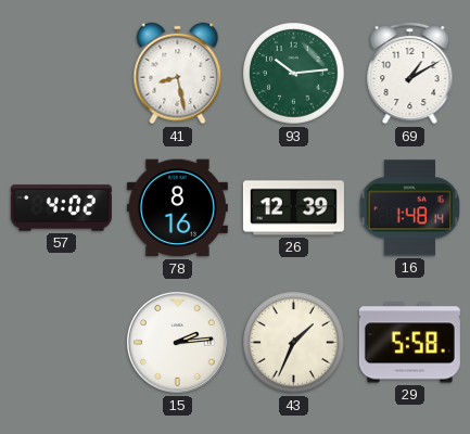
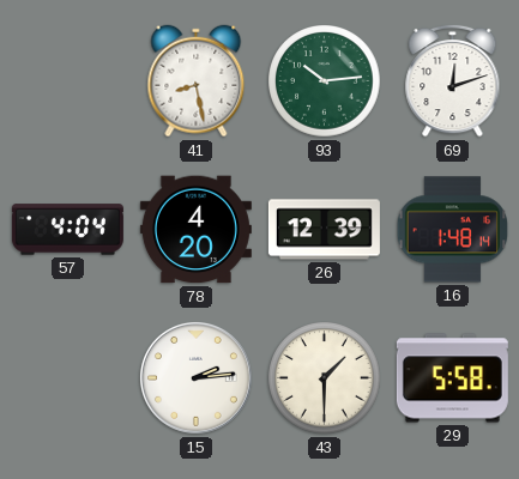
69: 1:10 -> 12:12 (453, 80)
57: 4:02 -> 4:04 (67, 230)
78: 8:16 -> 4:20 (195, 230)
43: 1:34 -> 1:30 (325, 378)
